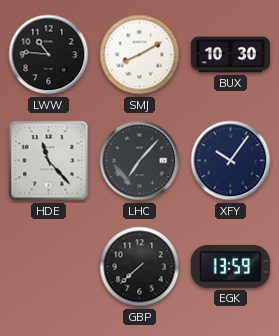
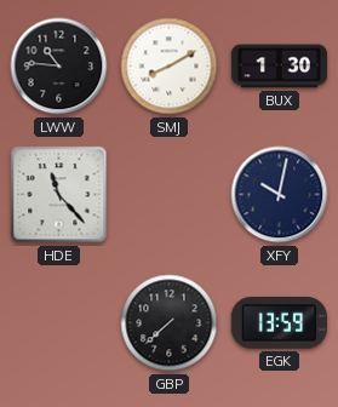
BUX: 10:30 -> 1:30 (279, 67)
LHC: 7:07 -> none (140, 161)
XFY: 10:06 -> 10:02 (280, 195)
